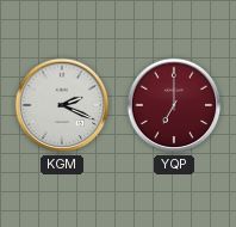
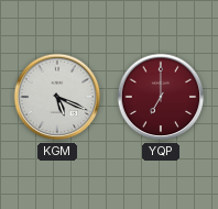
KGM: 2:19 -> 5:19 (57, 97)
